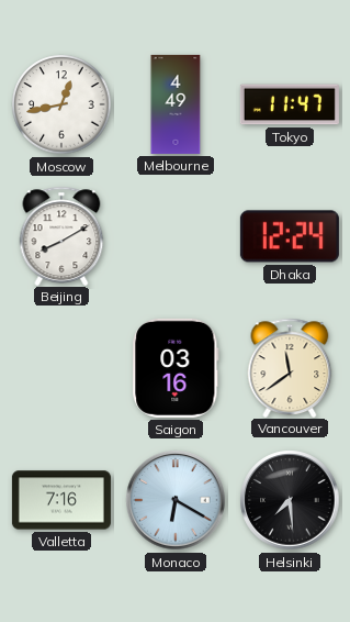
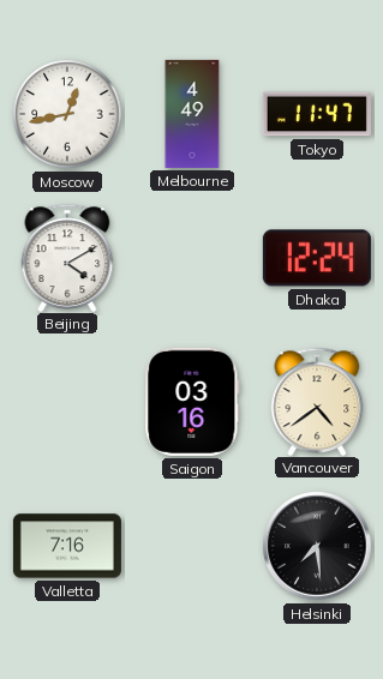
Beijing: 8:10 -> 4:10 (67, 257)
Vancouver: 11:39 -> 4:39 (317, 401)
Monaco: 6:20 -> none (176, 500)
